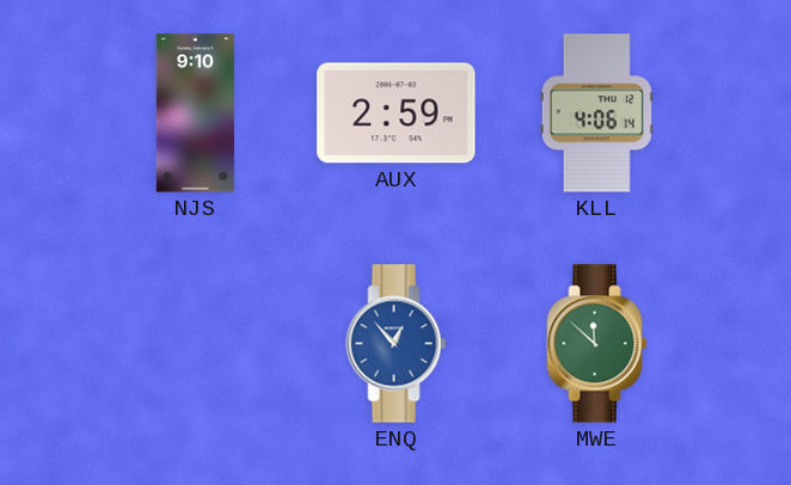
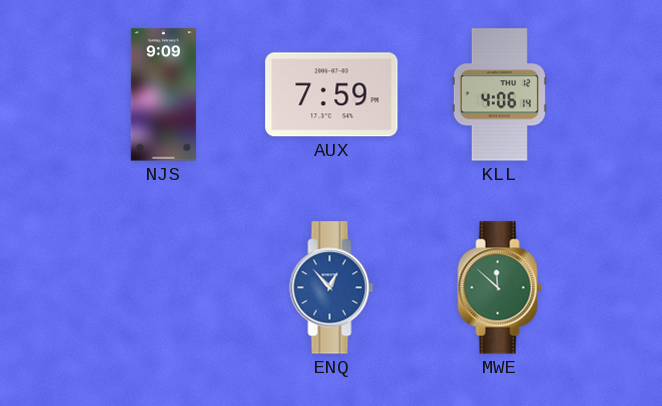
NJS: 9:10 -> 9:09 (163, 95)
AUX: 2:59 -> 7:59 (332, 95)
